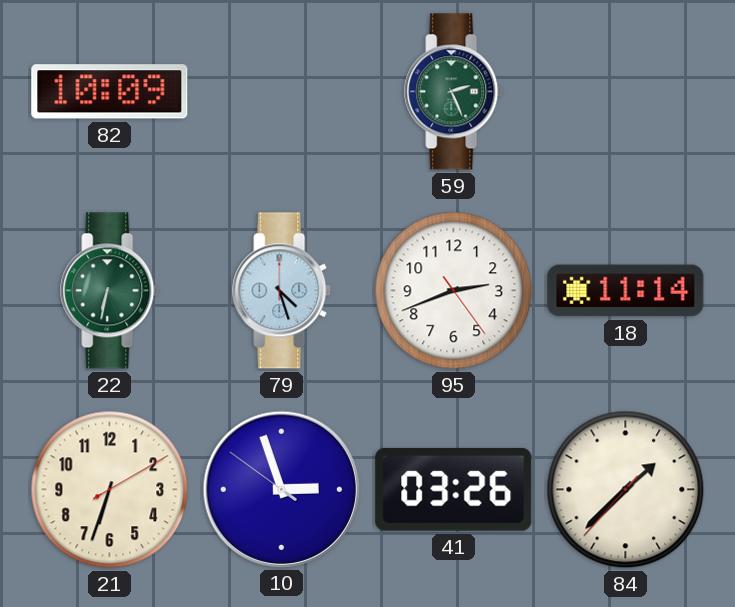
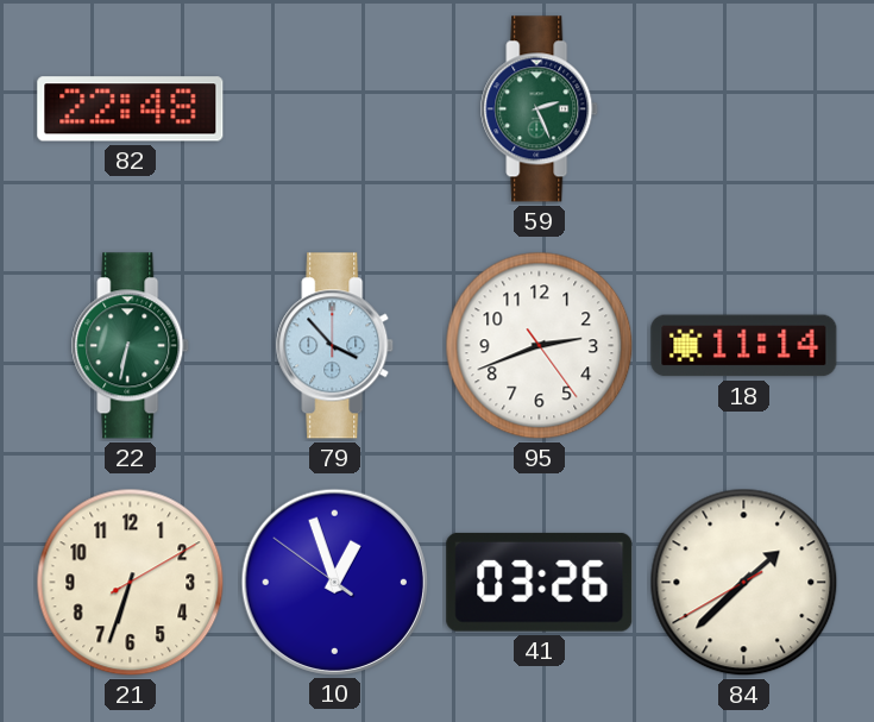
82: 10:09 -> 22:48 (131, 109)
79: 4:27 -> 3:53 (335, 346)
10: 2:56 -> 12:56 (334, 582)
84: 1:37:37 -> 1:37:40 (744, 583)
